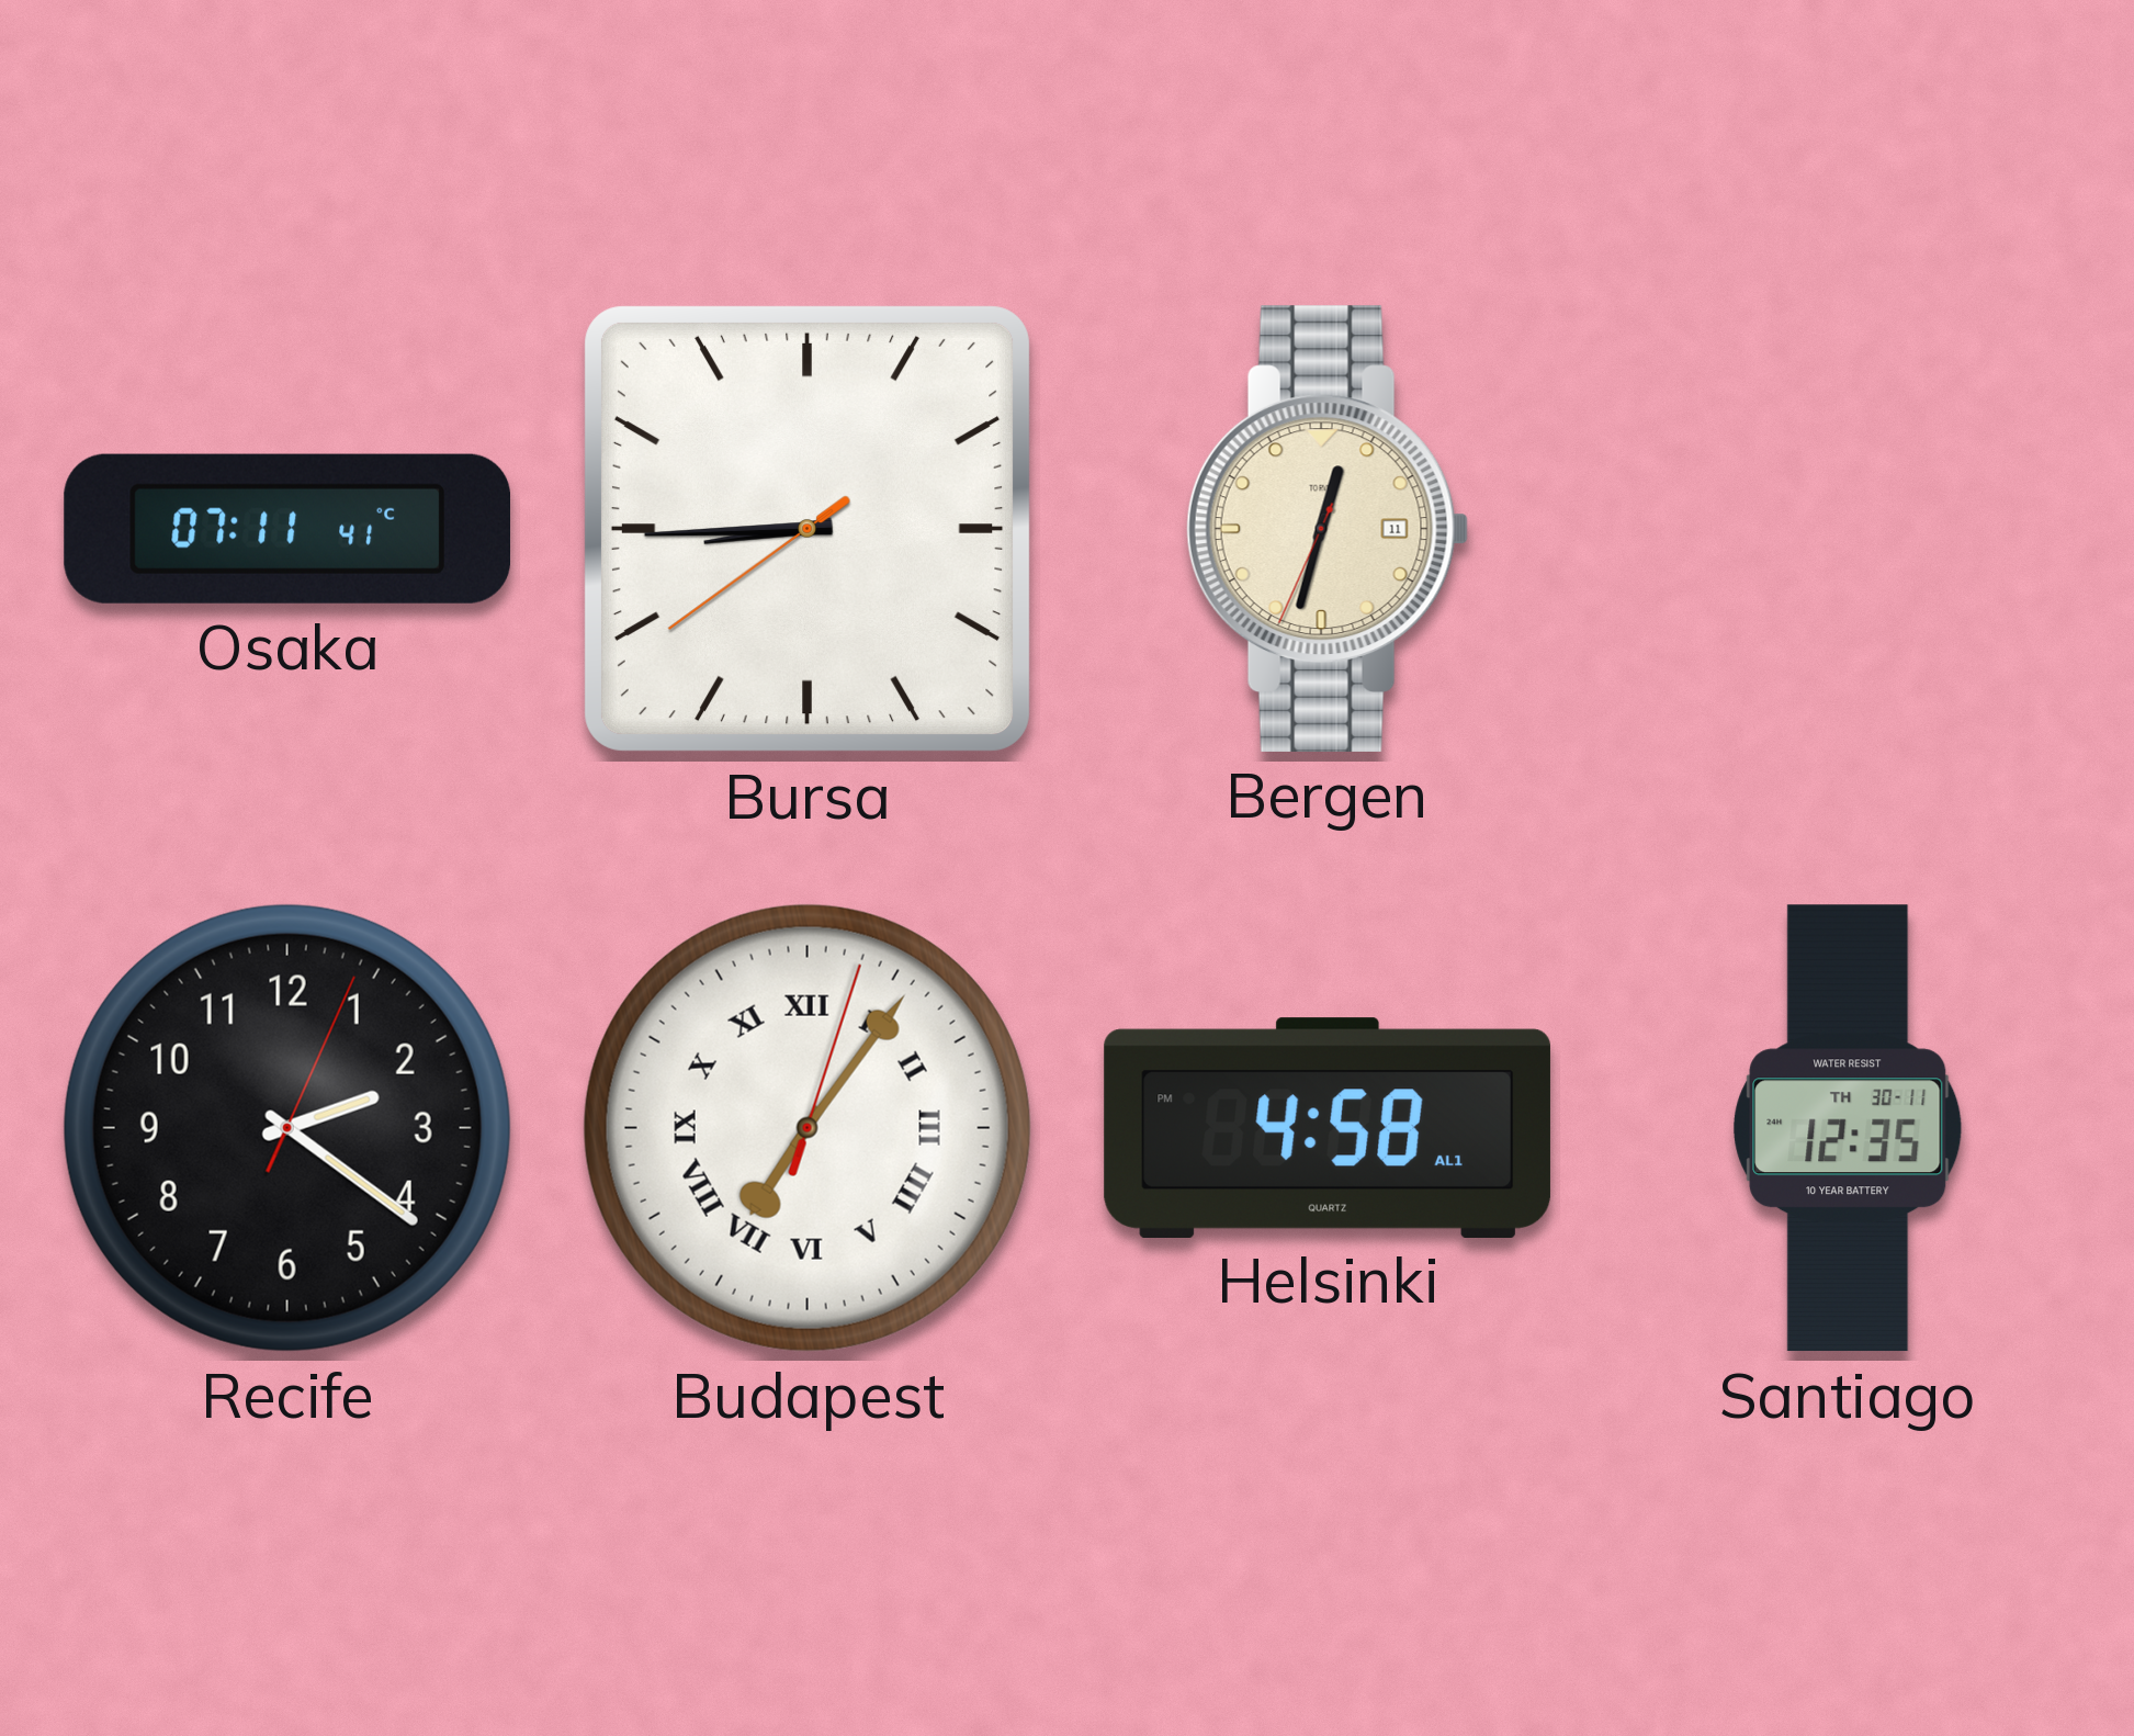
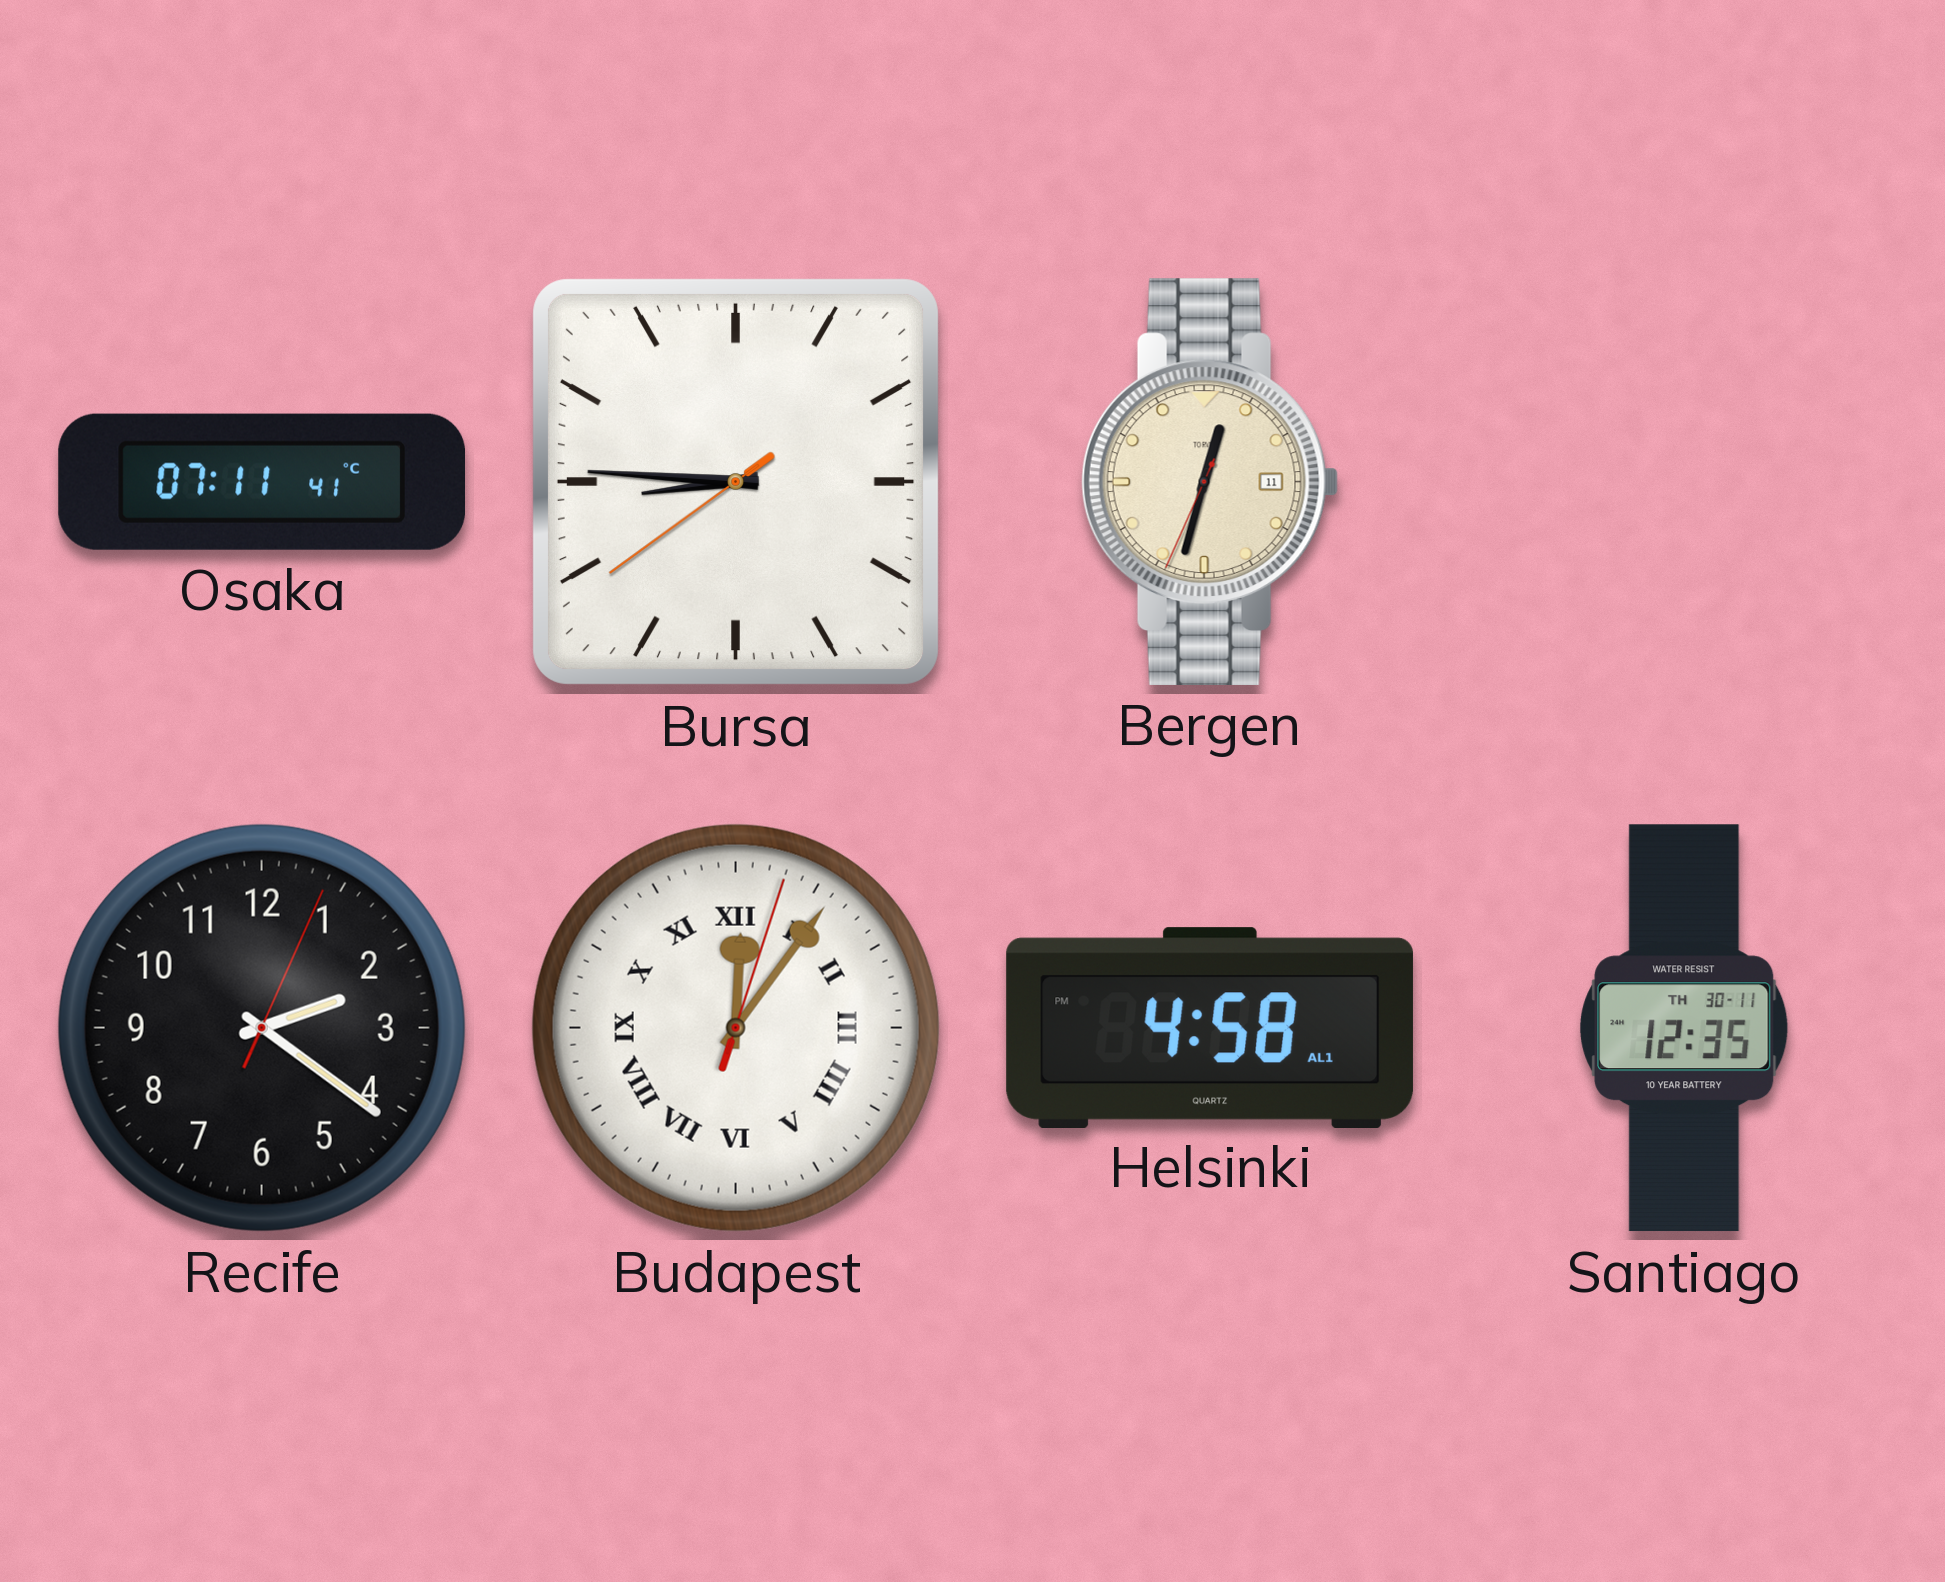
Bursa: 8:44 -> 8:45 (736, 482)
Budapest: 7:06 -> 12:06 (736, 1028)
